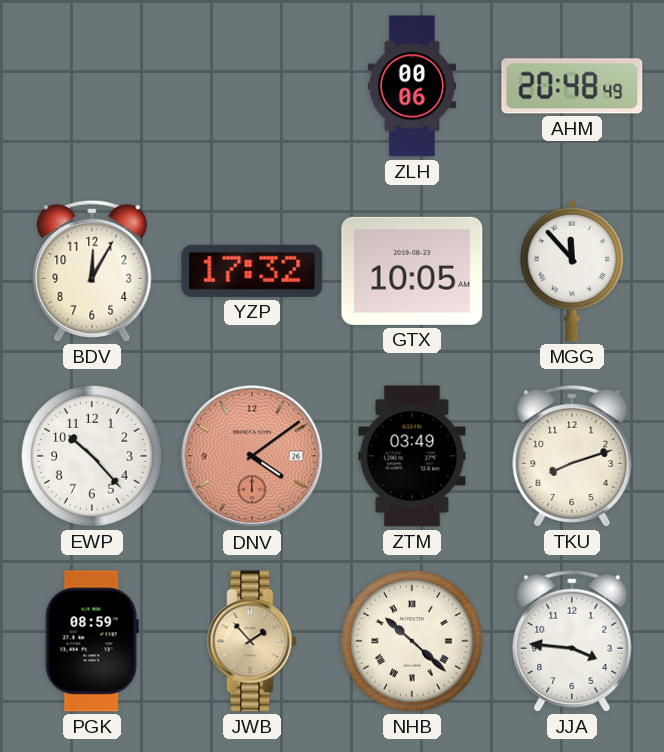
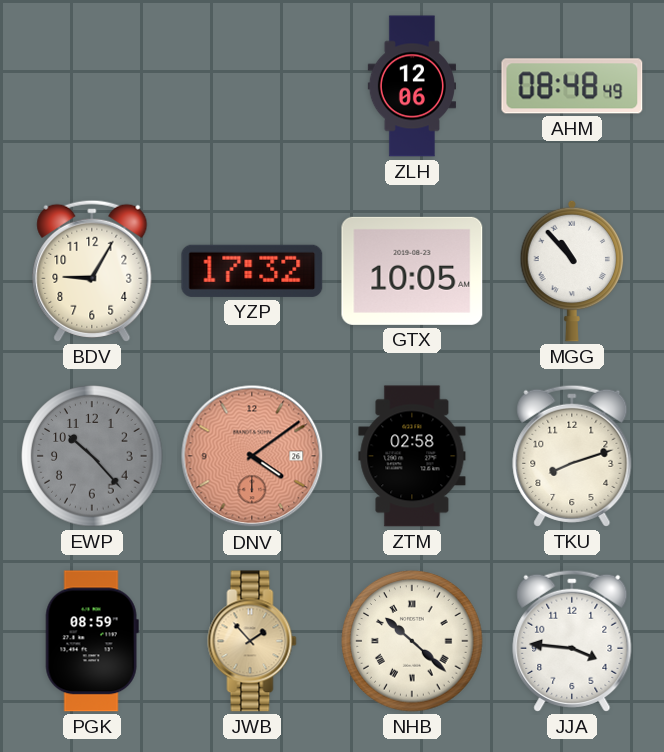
ZLH: 00:06 -> 12:06 (411, 86)
AHM: 20:48 -> 08:48 (572, 86)
BDV: 12:05 -> 9:05 (92, 271)
MGG: 11:53 -> 10:53 (572, 271)
EWP dial: white -> grey (92, 456)
ZTM: 03:49 -> 02:58 (412, 456)
